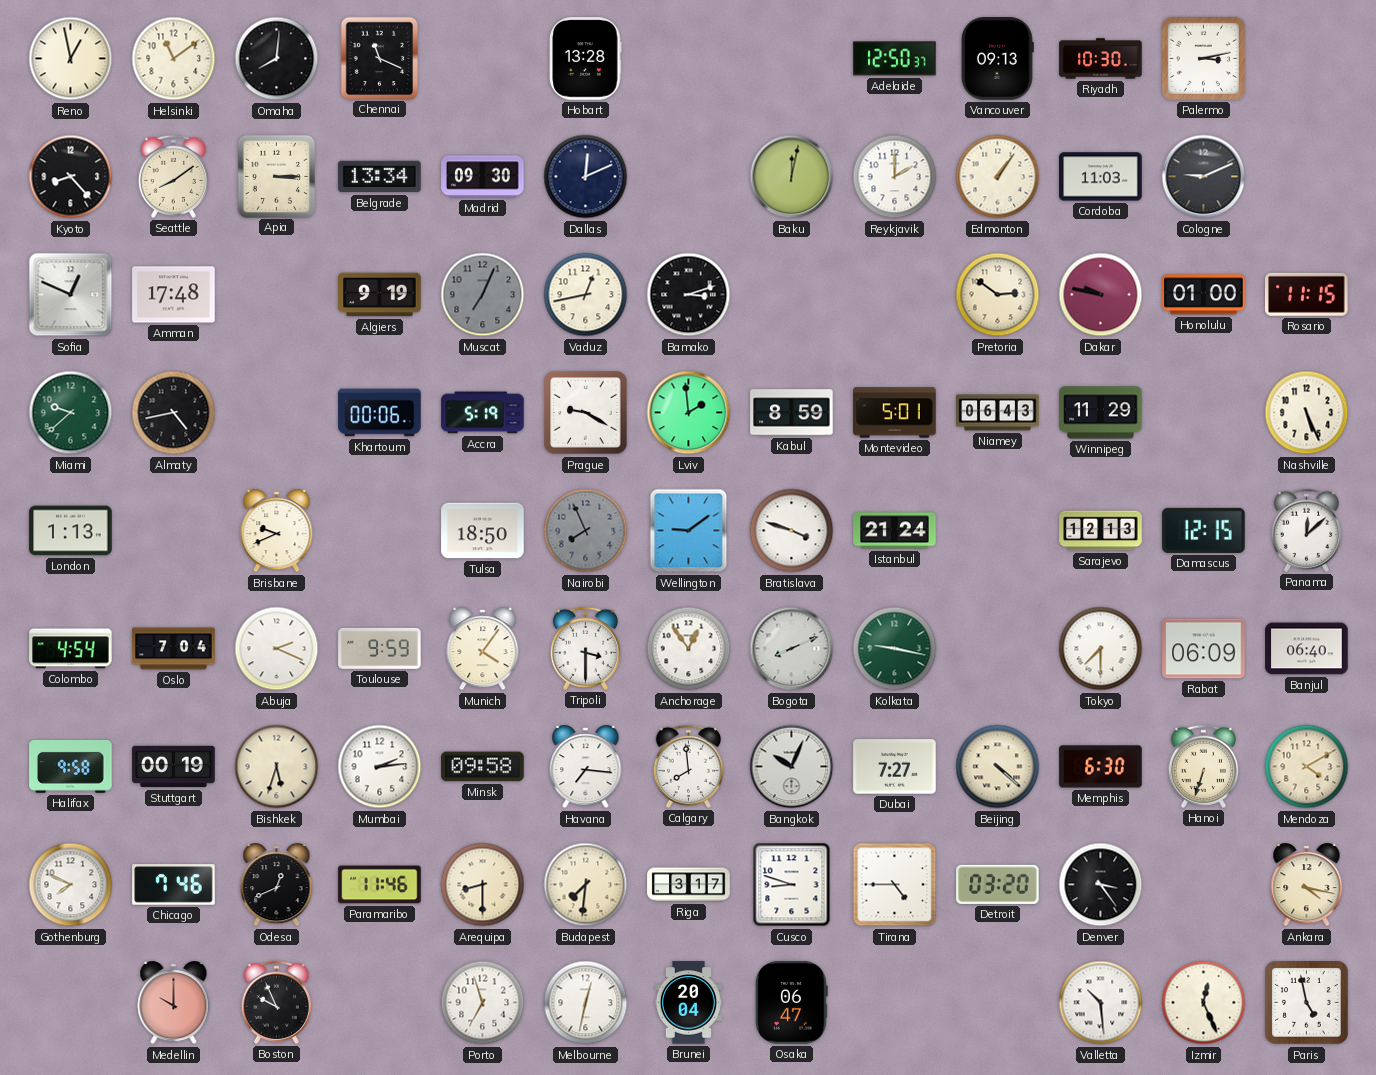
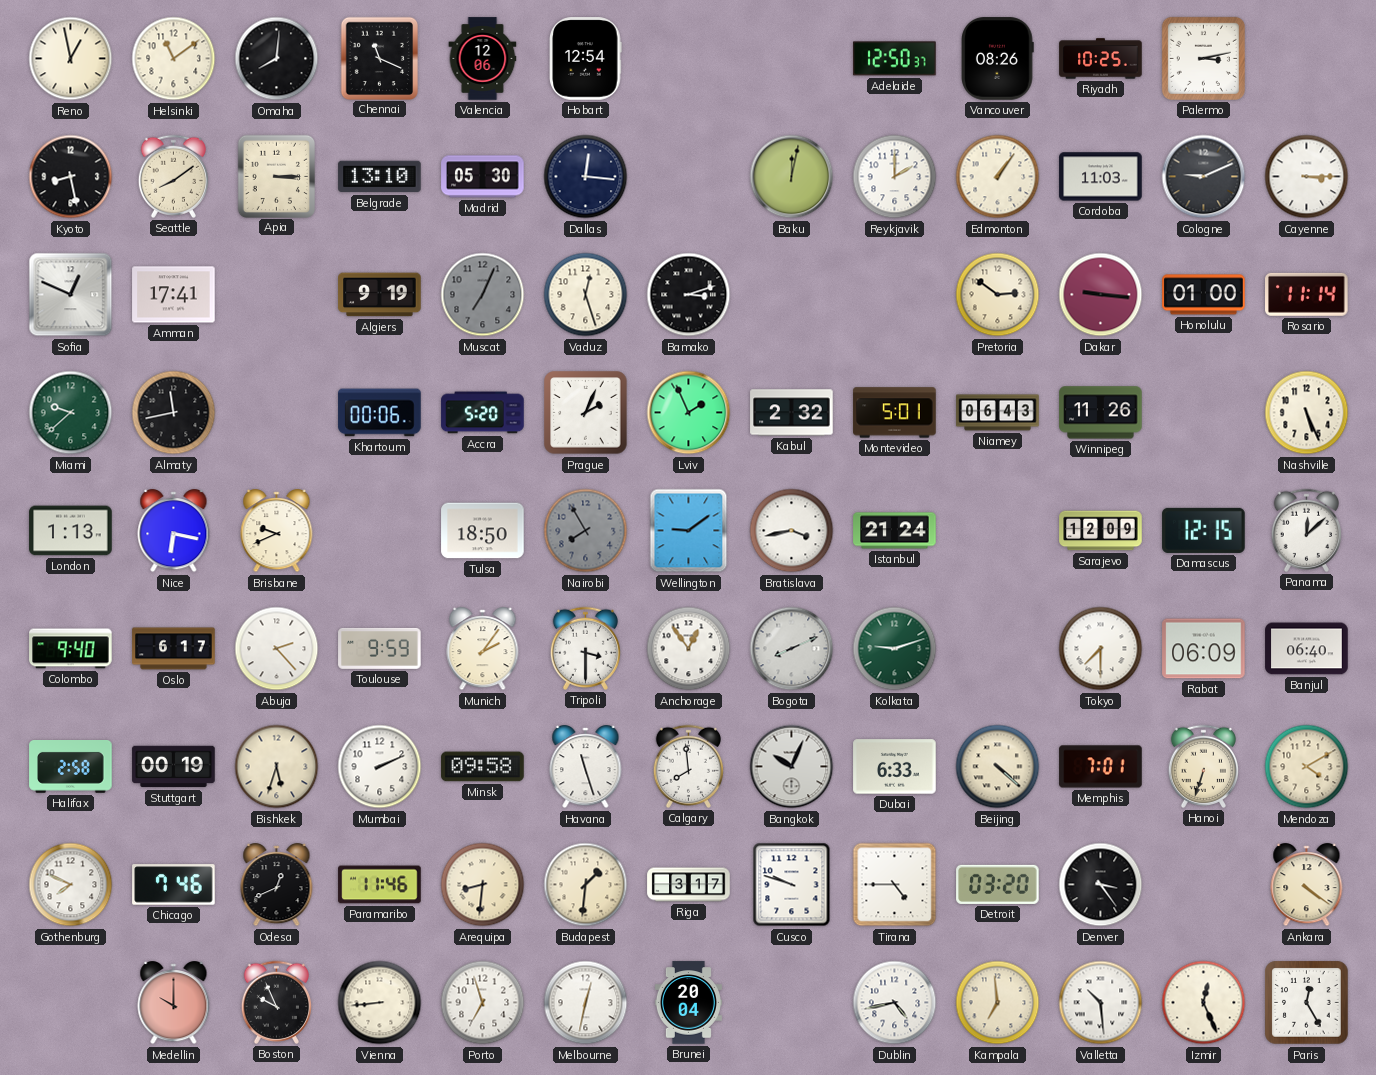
Valencia: none -> 12:06 (483, 59)
Hobart: 13:28 -> 12:54 (586, 59)
Vancouver: 09:13 -> 08:26 (998, 59)
Riyadh: 10:30 -> 10:25 (1101, 59)
Kyoto: 8:23 -> 8:28 (71, 177)
Belgrade: 13:34 -> 13:10 (380, 177)
Madrid: 09:30 -> 05:30 (483, 177)
Dallas: 12:11 -> 12:16 (586, 177)
Cayenne: none -> 3:15 (1307, 177)
Amman: 17:48 -> 17:41 (174, 295)
Vaduz: 12:43 -> 12:27 (586, 295)
Dakar: 9:47 -> 9:16 (1101, 295)
Rosario: 11:15 -> 11:14 (1307, 294)
Almaty: 4:43 -> 11:43 (174, 413)
Accra: 5:19 -> 5:20 (483, 413)
Prague: 9:20 -> 2:04 (586, 413)
Lviv: 1:59 -> 1:56 (689, 413)
Kabul: 8:59 -> 2:32 (792, 413)
Winnipeg: 11:29 -> 11:26 (1101, 413)
Nice: none -> 6:17 (174, 531)
Nairobi: 7:56 -> 7:55 (586, 531)
Bratislava: 3:48 -> 3:43 (792, 531)
Sarajevo: 12:13 -> 12:09 (1101, 531)
Colombo: 4:54 -> 9:40 (71, 649)
Oslo: 7:04 -> 6:17 (174, 649)
Abuja: 2:19 -> 2:23 (277, 649)
Munich: 4:06 -> 2:06 (483, 649)
Kolkata: 9:17 -> 9:12 (895, 649)
Halifax: 9:58 -> 2:58 (71, 767)
Mumbai: 2:14 -> 2:11 (380, 767)
Havana: 7:16 -> 11:27 (586, 767)
Dubai: 7:27 -> 6:33 (895, 767)
Memphis: 6:30 -> 7:01 (1101, 767)
Arequipa: 8:30 -> 8:31 (483, 885)
Budapest: 7:31 -> 1:31 (586, 885)
Cusco: 8:48 -> 9:48 (792, 885)
Ankara: 4:17 -> 4:21 (1307, 885)
Vienna: none -> 8:44 (380, 1003)
Osaka: 06:47 -> none (792, 1003)
Dublin: none -> 4:43 (895, 1003)
Kampala: none -> 6:59 (998, 1003)
Paris: 4:58 -> 12:25 (1307, 1003)
